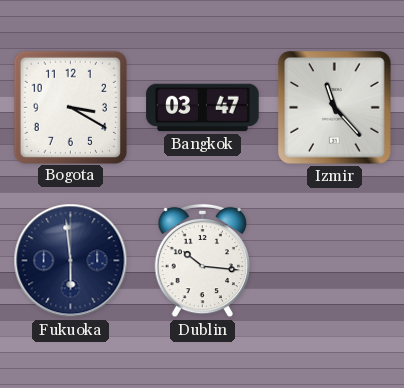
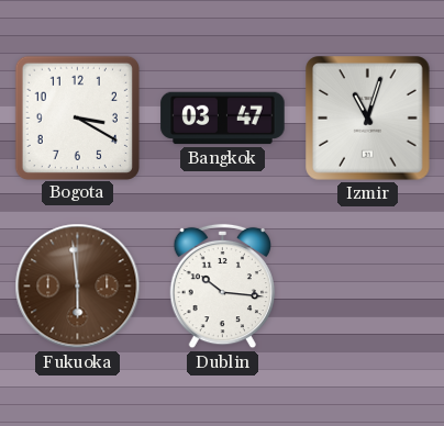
Izmir: 11:23 -> 11:03 (368, 119)
Fukuoka dial: navy -> brown (78, 287)
